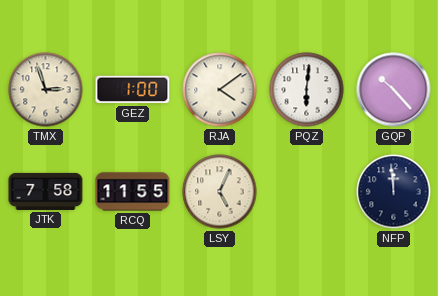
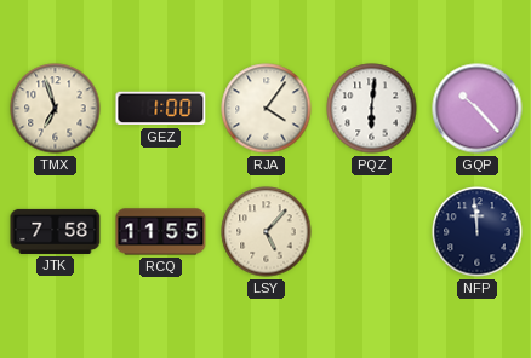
TMX: 2:57 -> 6:57 (56, 109)
RJA: 4:09 -> 4:06 (267, 109)
LSY: 5:04 -> 5:07 (267, 232)
